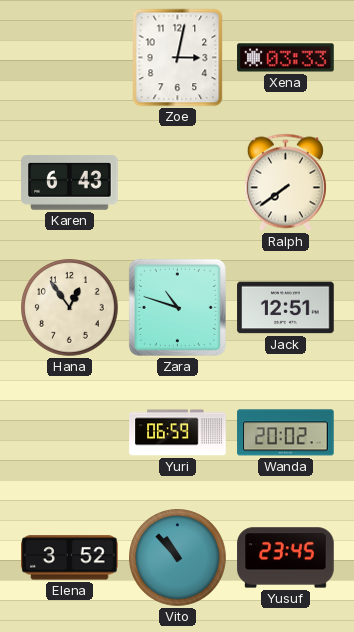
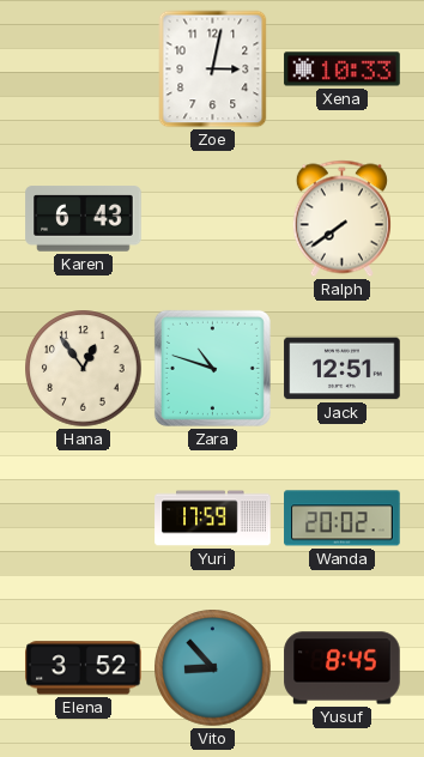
Xena: 03:33 -> 10:33 (343, 69)
Yuri: 06:59 -> 17:59 (213, 519)
Vito: 10:53 -> 8:53 (213, 668)
Yusuf: 23:45 -> 8:45 (343, 668)
